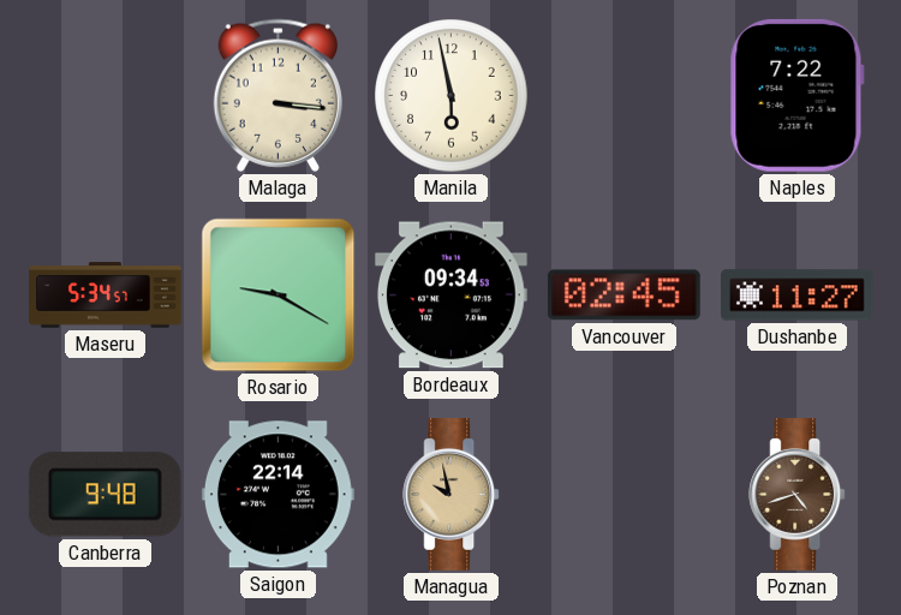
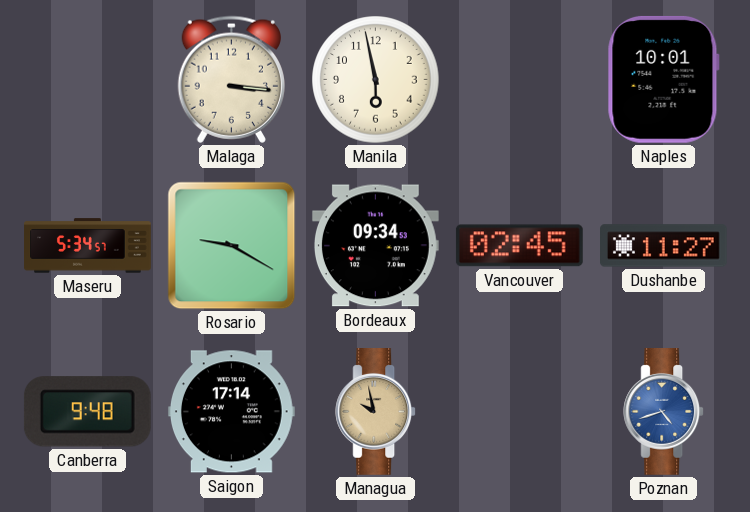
Naples: 7:22 -> 10:01 (663, 79)
Saigon: 22:14 -> 17:14 (231, 412)
Poznan dial: brown -> blue (664, 412)
